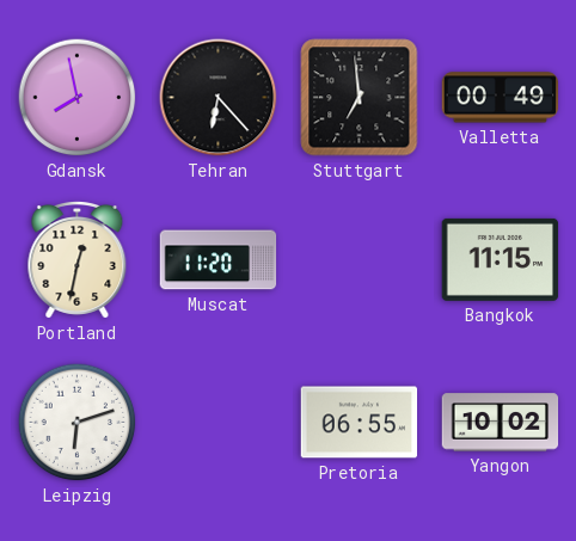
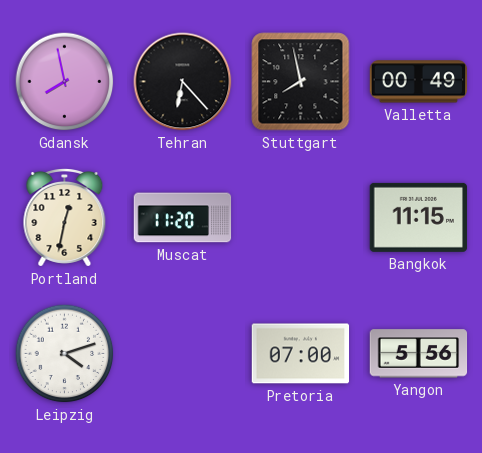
Stuttgart: 6:59 -> 7:58 (301, 82)
Leipzig: 6:12 -> 4:12 (65, 354)
Pretoria: 06:55 -> 07:00 (301, 354)
Yangon: 10:02 -> 5:56 (419, 354)
